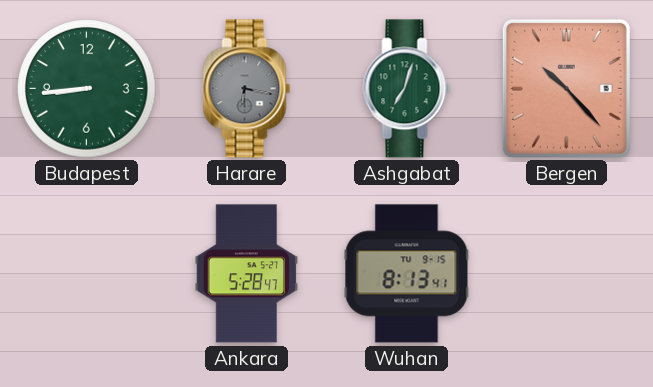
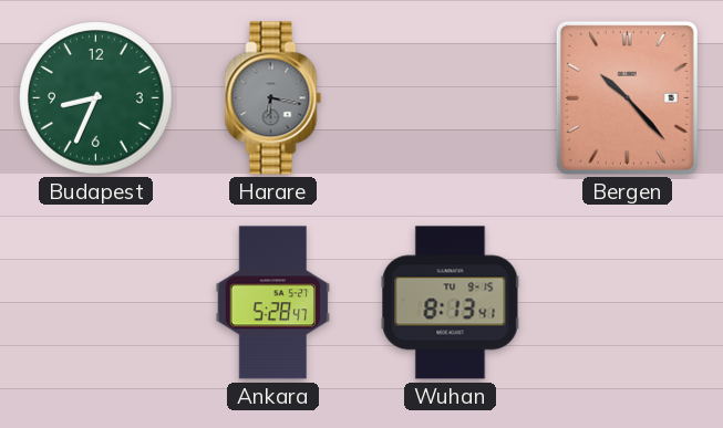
Budapest: 8:44 -> 8:34 (96, 98)
Ashgabat: 7:03 -> none (407, 89)
